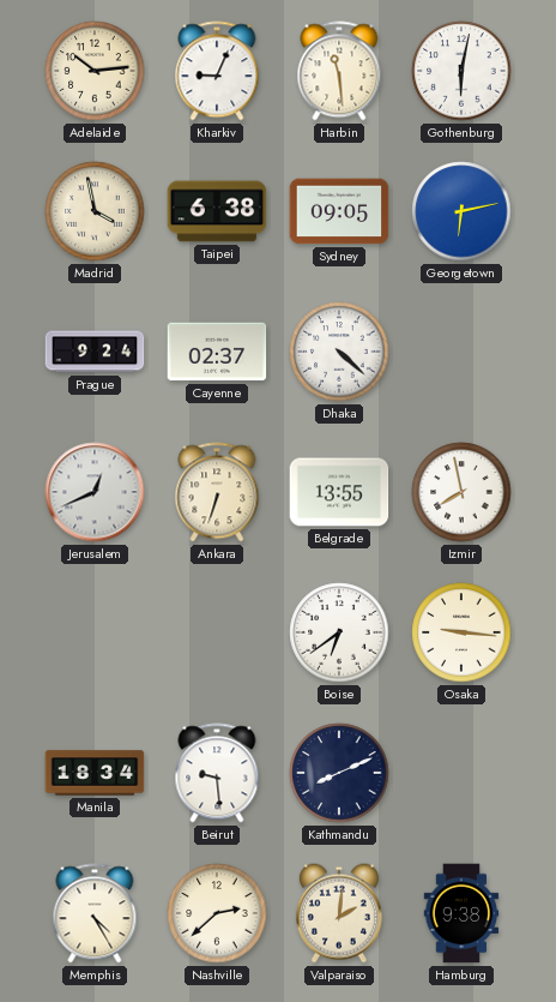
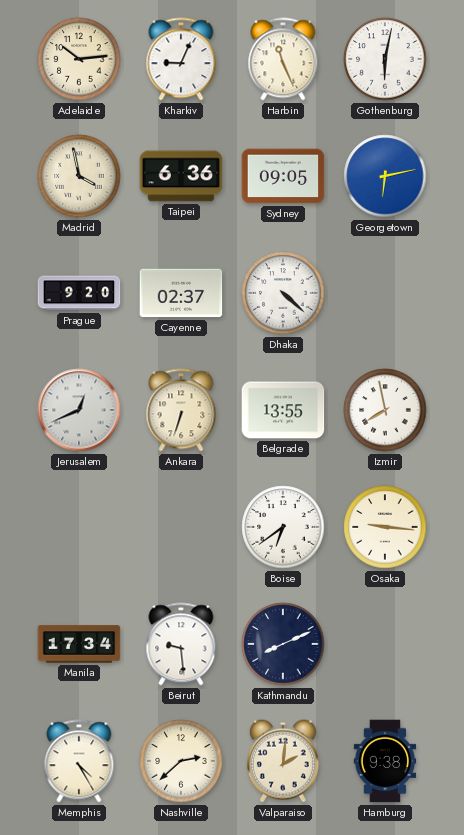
Harbin: 11:29 -> 11:26 (283, 59)
Taipei: 6:38 -> 6:36 (181, 176)
Prague: 9:24 -> 9:20 (79, 293)
Manila: 18:34 -> 17:34 (79, 644)
